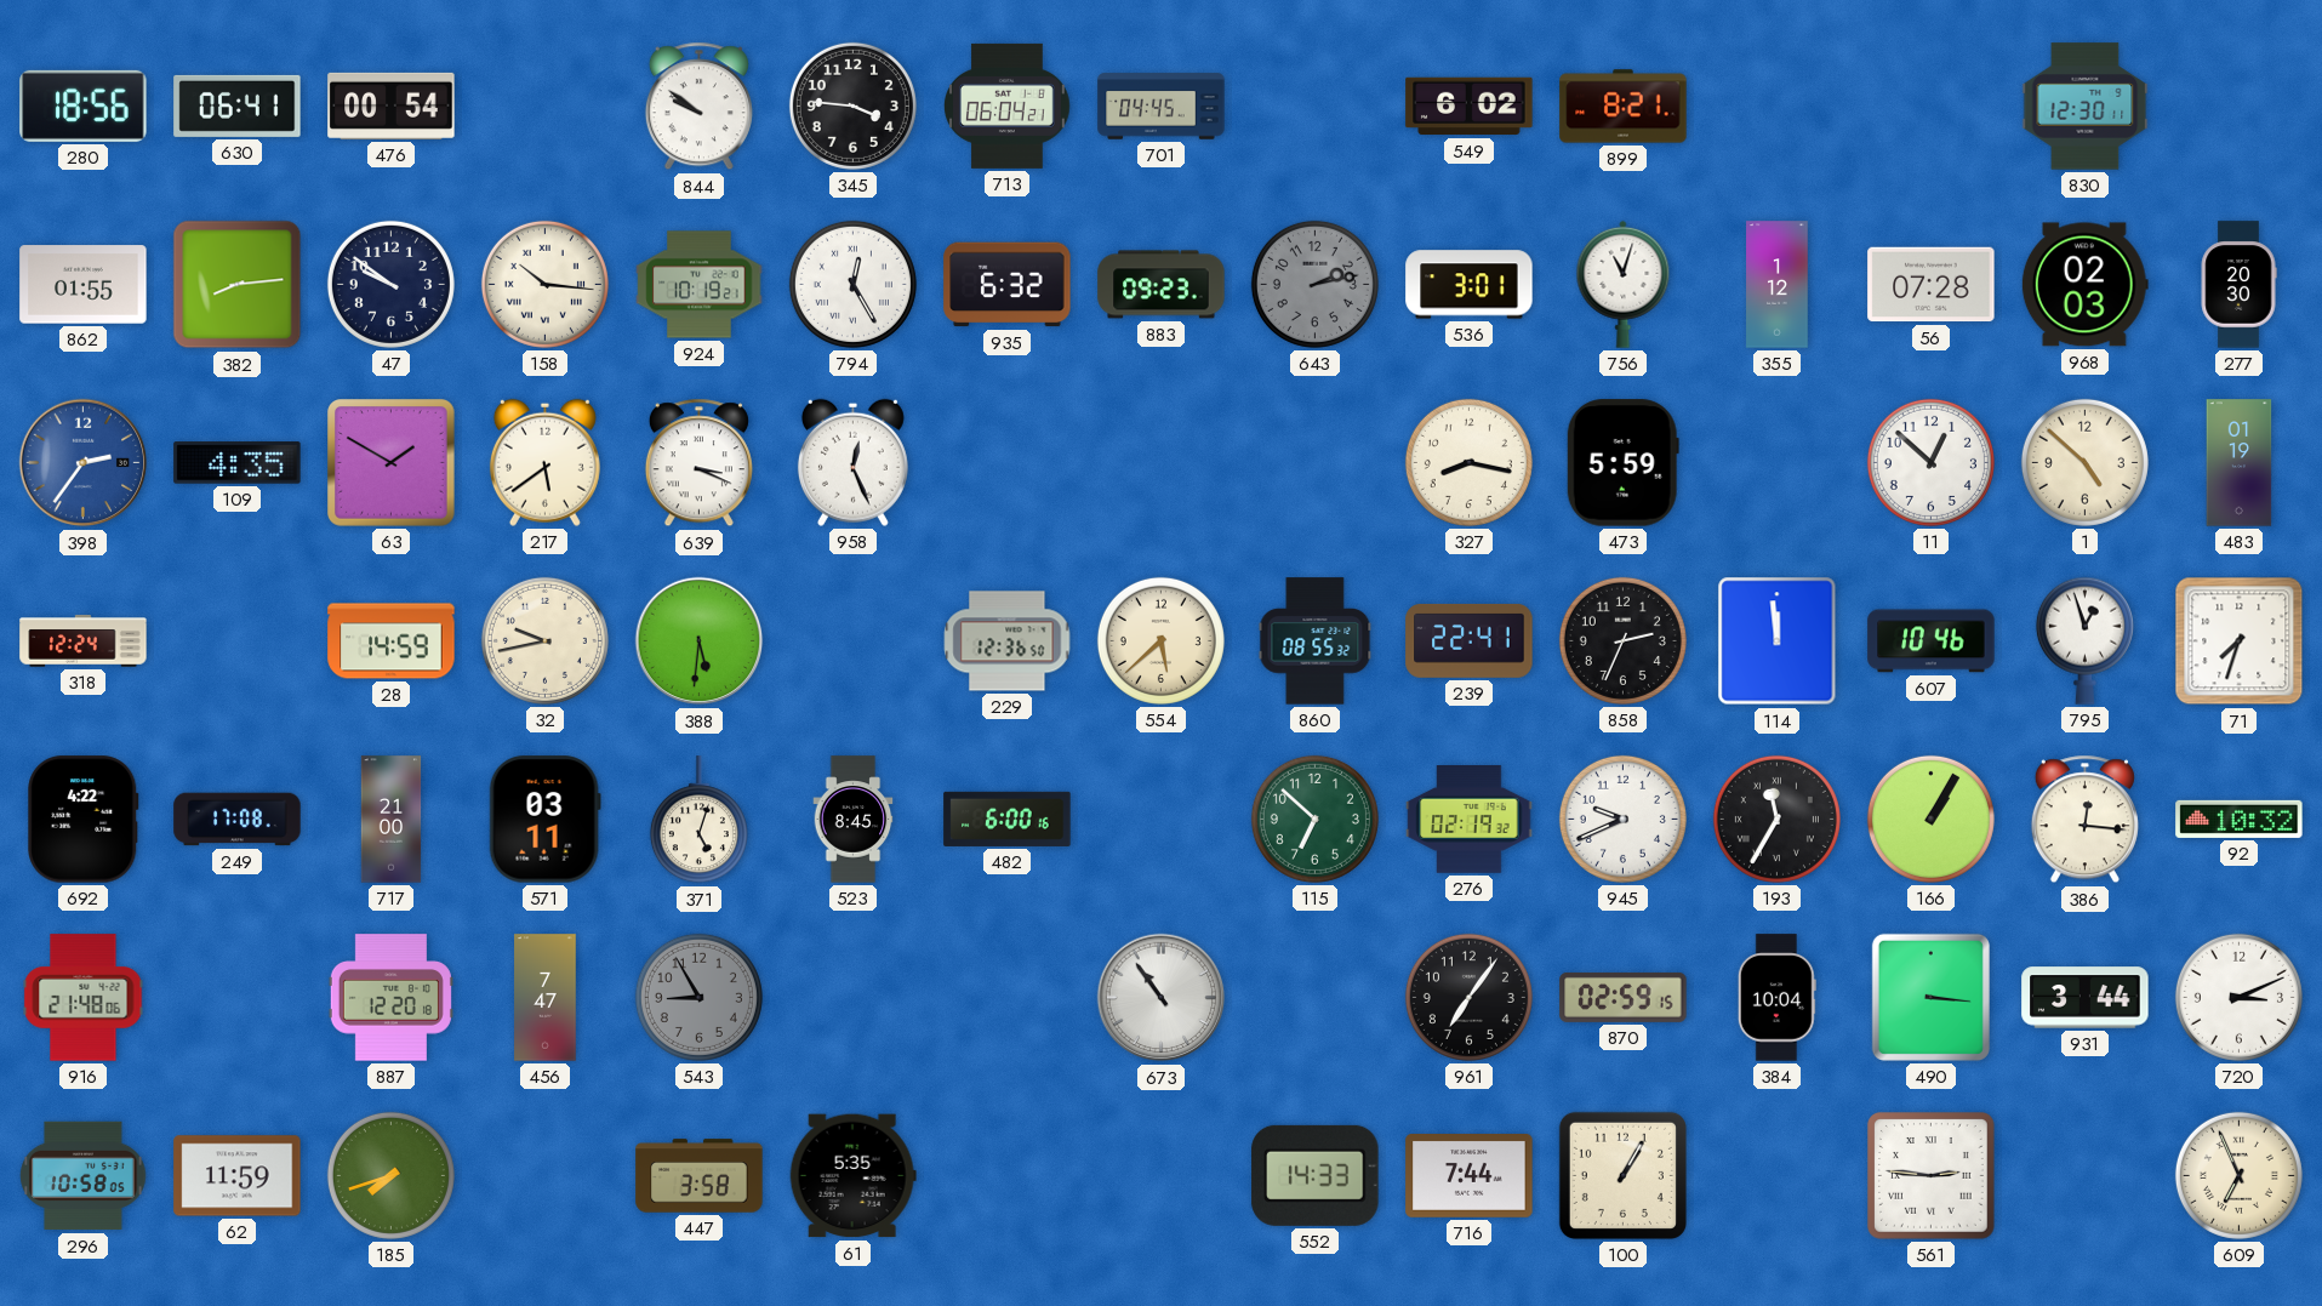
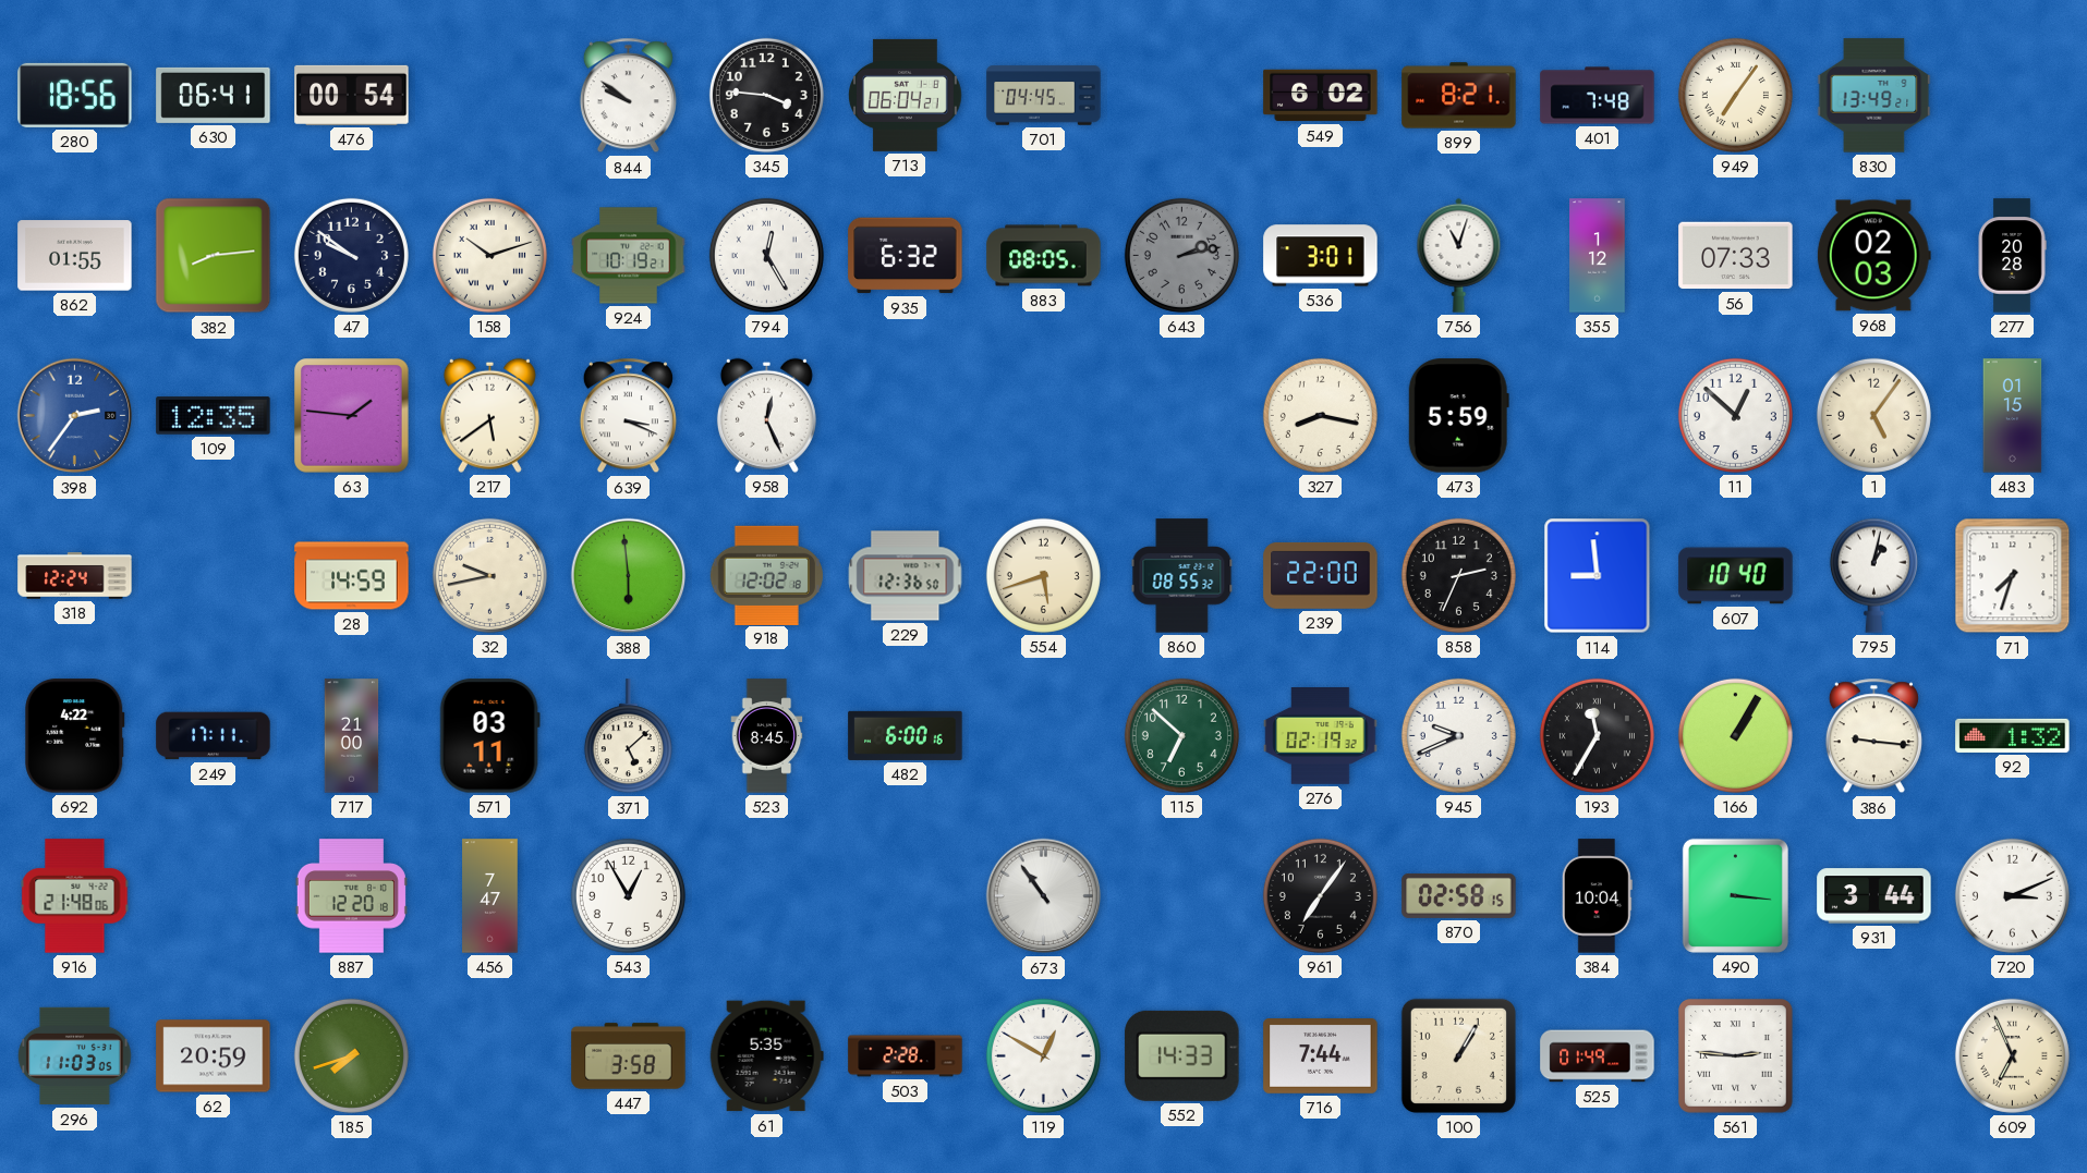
401: none -> 7:48 (1598, 96)
949: none -> 7:06 (1735, 95)
830: 12:30 -> 13:49 (1874, 96)
158: 10:16 -> 10:12 (489, 255)
883: 09:23 -> 08:05 (1044, 256)
56: 07:28 -> 07:33 (1736, 256)
277: 20:30 -> 20:28 (2012, 256)
109: 4:35 -> 12:35 (214, 416)
63: 1:50 -> 1:46 (352, 416)
1: 4:52 -> 5:06 (1873, 415)
483: 01:19 -> 01:15 (2013, 416)
388: 5:31 -> 5:59 (629, 576)
918: none -> 12:02 (766, 575)
554: 5:38 -> 5:42 (1043, 575)
239: 22:41 -> 22:00 (1321, 575)
114: 11:59 -> 8:59 (1598, 576)
607: 10:46 -> 10:40 (1736, 576)
795: 12:57 -> 1:02 (1873, 575)
249: 17:08 -> 17:11 (214, 736)
371: 5:03 -> 5:08 (628, 736)
386: 12:16 -> 9:16 (1873, 736)
92: 10:32 -> 1:32 (2013, 735)
543: 8:55 -> 12:55 (628, 895)
543 dial: grey -> white (628, 895)
870: 02:59 -> 02:58 (1459, 895)
296: 10:58 -> 11:03 (75, 1056)
62: 11:59 -> 20:59 (214, 1056)
503: none -> 2:28 (906, 1056)
119: none -> 12:50 (1043, 1055)
525: none -> 01:49 (1598, 1056)
